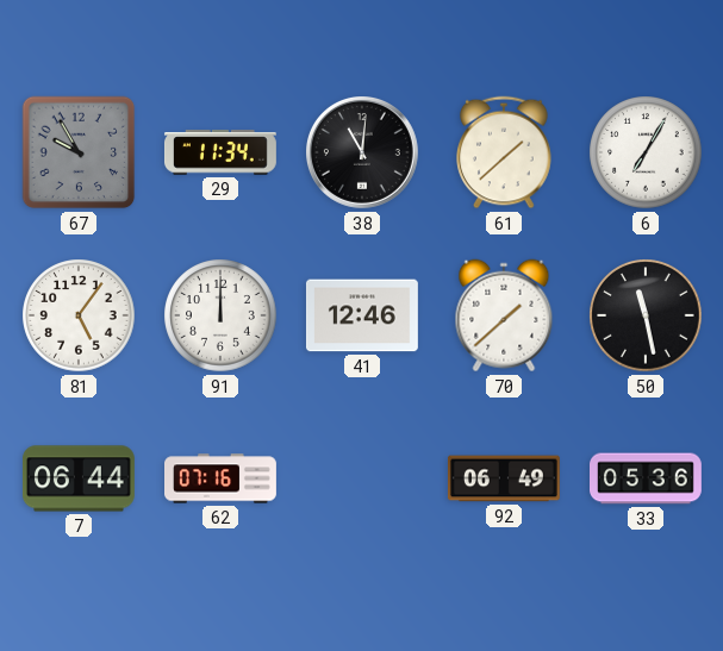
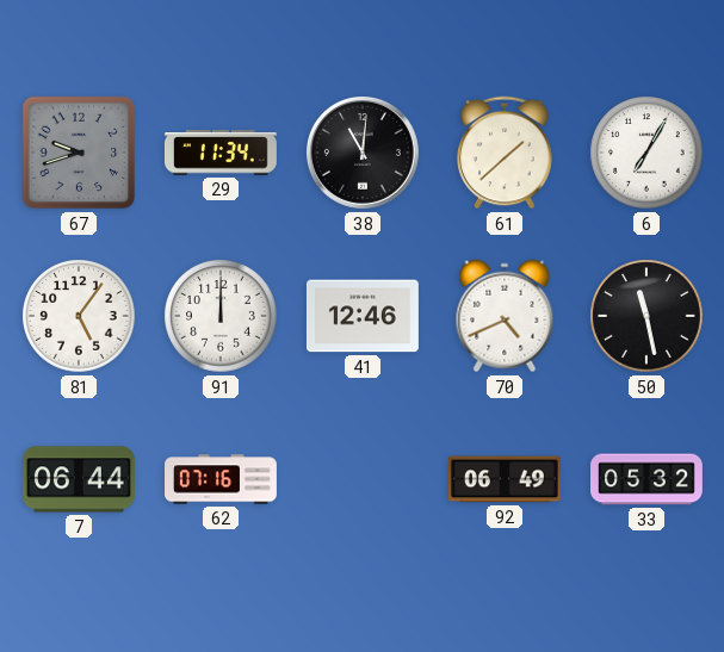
67: 9:55 -> 9:42 (79, 153)
70: 1:38 -> 4:41 (505, 316)
33: 05:36 -> 05:32 (648, 479)
